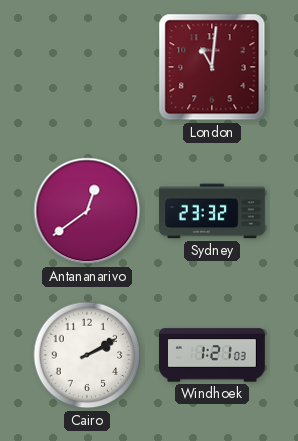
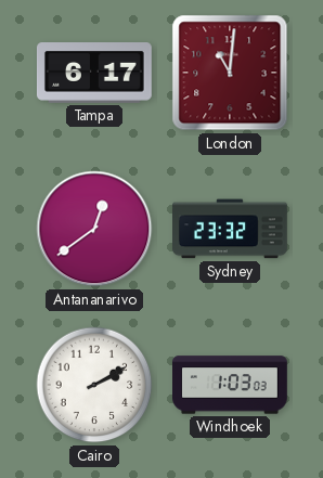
Tampa: none -> 6:17 (94, 74)
Windhoek: 1:21 -> 1:03 (231, 385)
